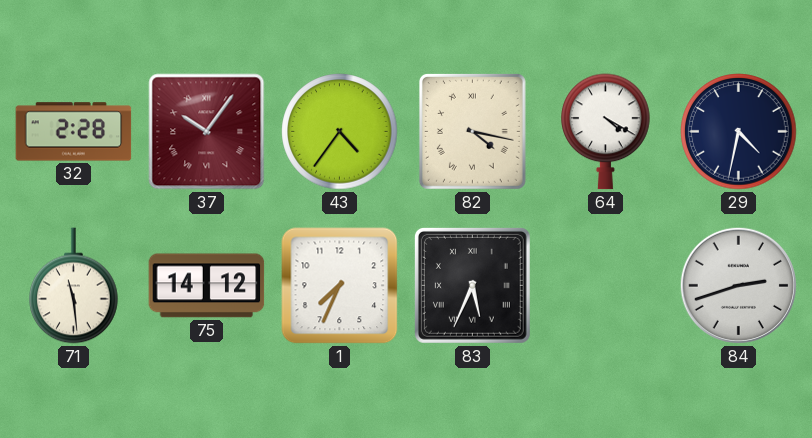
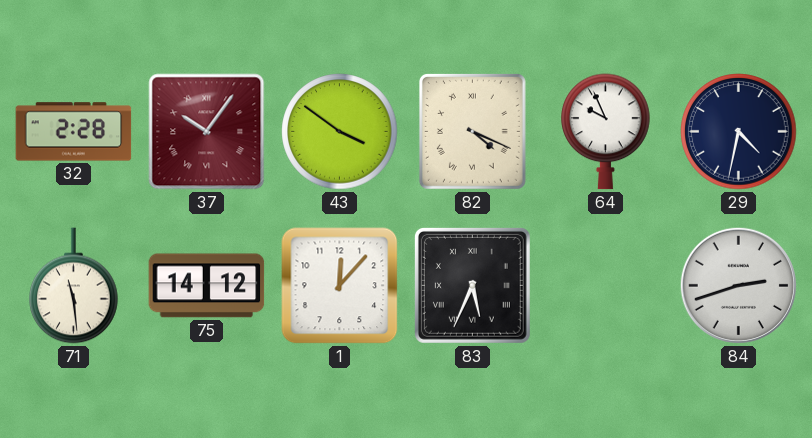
43: 4:36 -> 3:51 (340, 132)
82: 4:17 -> 4:19 (472, 131)
64: 4:20 -> 9:56 (606, 132)
1: 7:34 -> 12:07 (340, 286)
